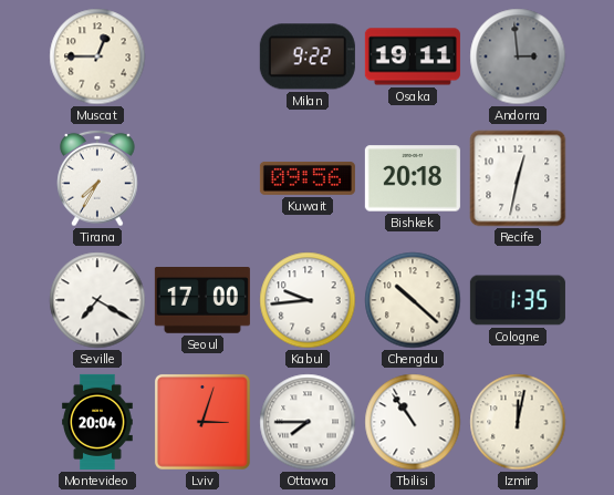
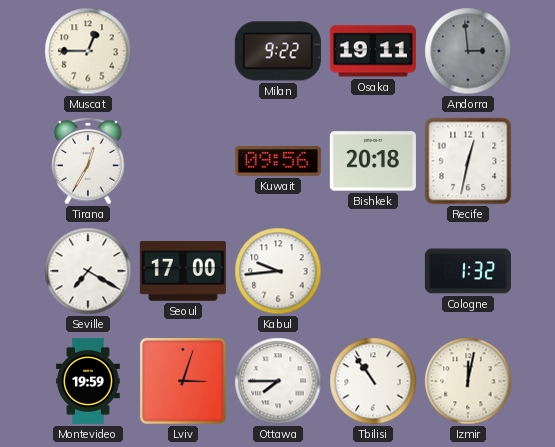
Tirana: 7:35 -> 12:35 (88, 161)
Chengdu: 10:22 -> none (413, 300)
Cologne: 1:35 -> 1:32 (468, 271)
Montevideo: 20:04 -> 19:59 (88, 381)
